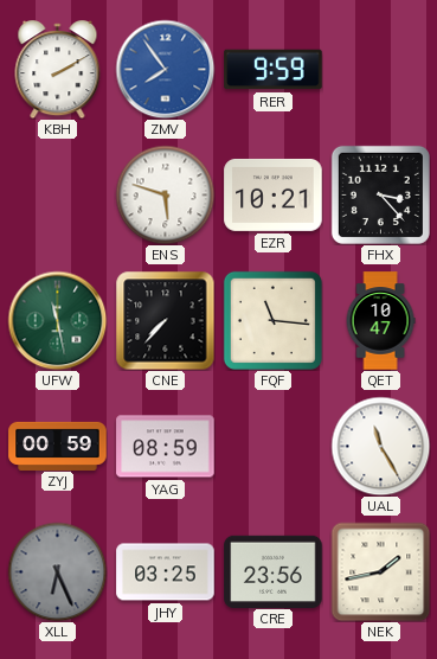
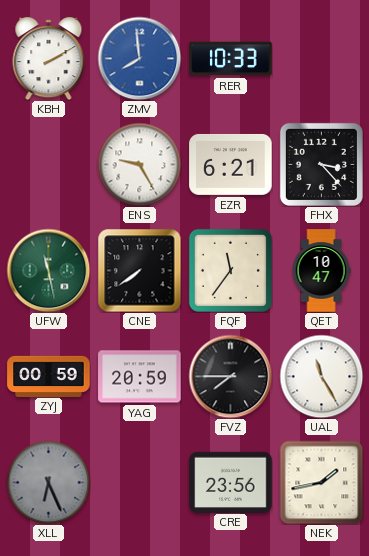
ZMV: 7:54 -> 7:59 (139, 58)
RER: 9:59 -> 10:33 (231, 59)
ENS: 5:48 -> 9:25 (139, 164)
EZR: 10:21 -> 6:21 (231, 164)
CNE: 7:37 -> 7:39 (139, 270)
FQF: 11:16 -> 11:36 (230, 270)
YAG: 08:59 -> 20:59 (140, 377)
FVZ: none -> 7:45 (230, 376)
JHY: 03:25 -> none (166, 572)
